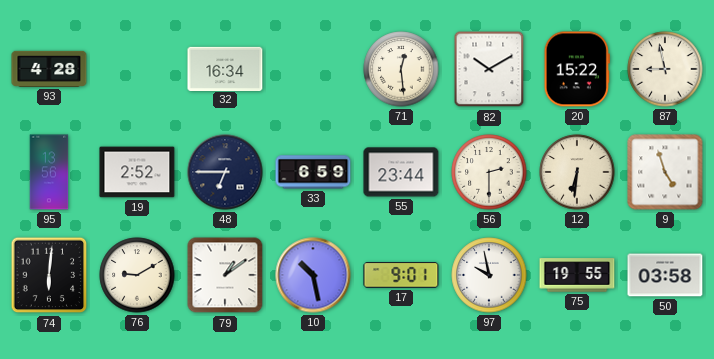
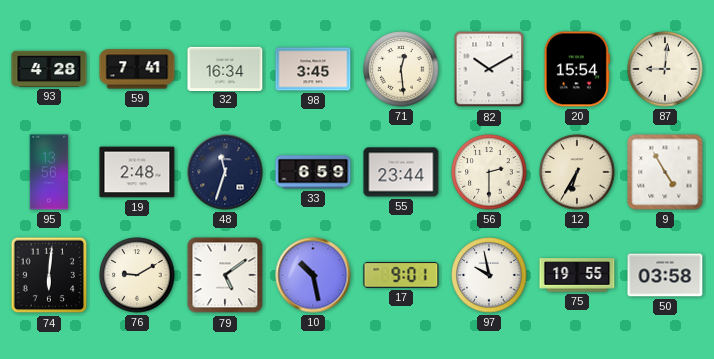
59: none -> 7:41 (137, 69)
98: none -> 3:45 (313, 69)
20: 15:22 -> 15:54 (577, 69)
87: 8:58 -> 9:01 (665, 69)
19: 2:52 -> 2:48 (137, 172)
48: 6:45 -> 11:33 (225, 172)
12: 6:31 -> 6:35 (577, 172)
9: 4:57 -> 4:55 (665, 172)
79: 1:09 -> 5:09 (225, 275)
